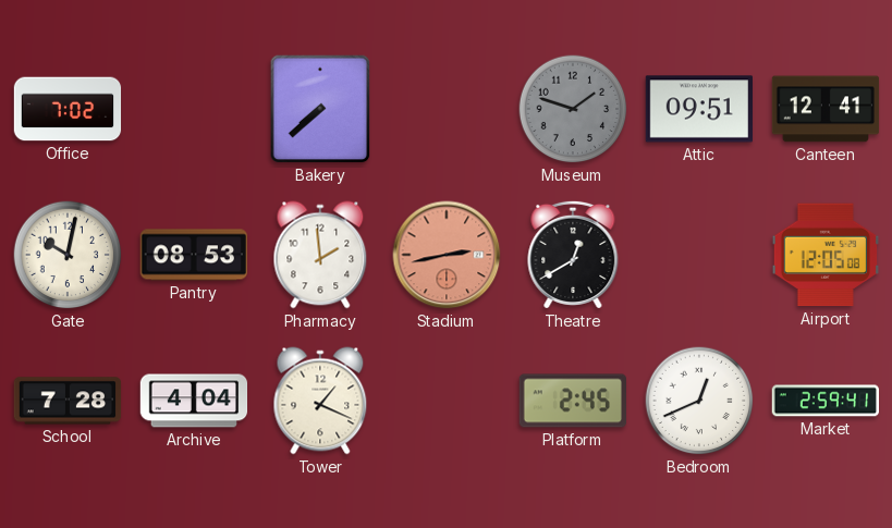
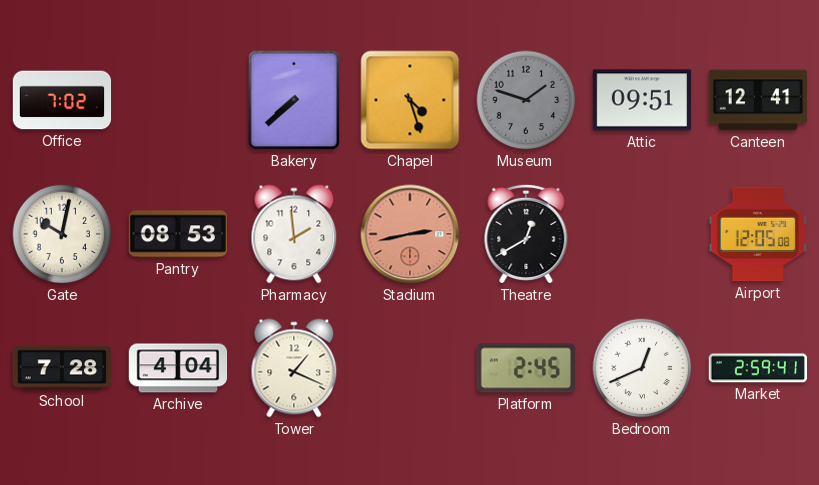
Chapel: none -> 4:27 (410, 100)
